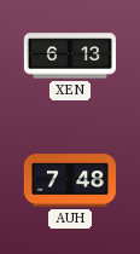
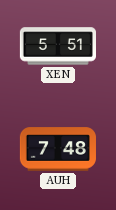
XEN: 6:13 -> 5:51 (57, 46)
